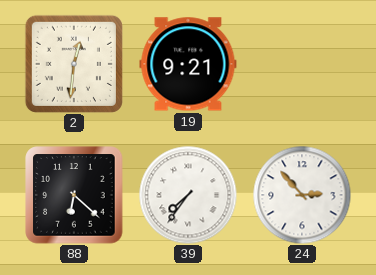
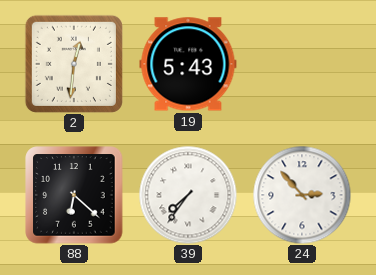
19: 9:21 -> 5:43 (188, 64)
